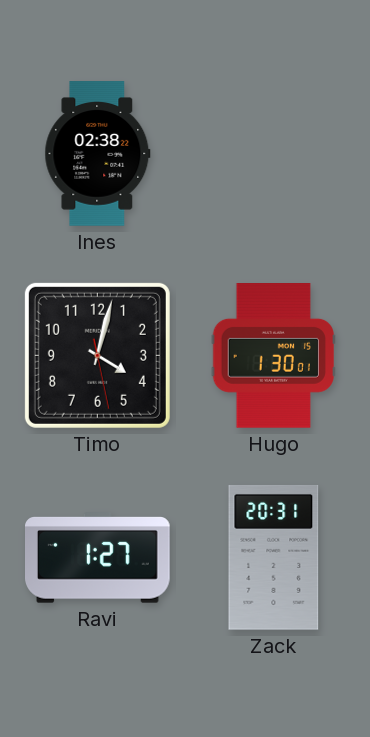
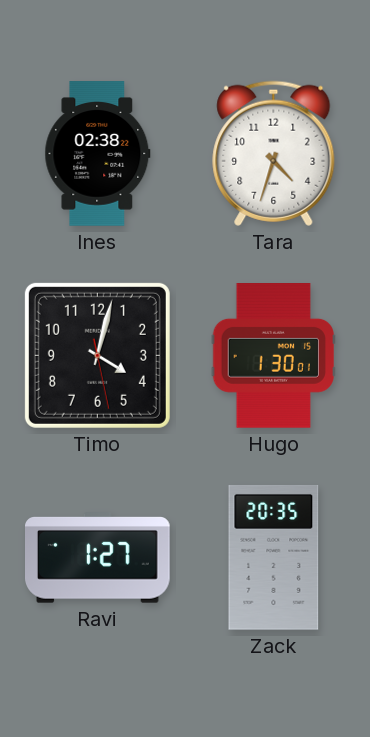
Tara: none -> 4:33 (274, 153)
Zack: 20:31 -> 20:35 (274, 558)
